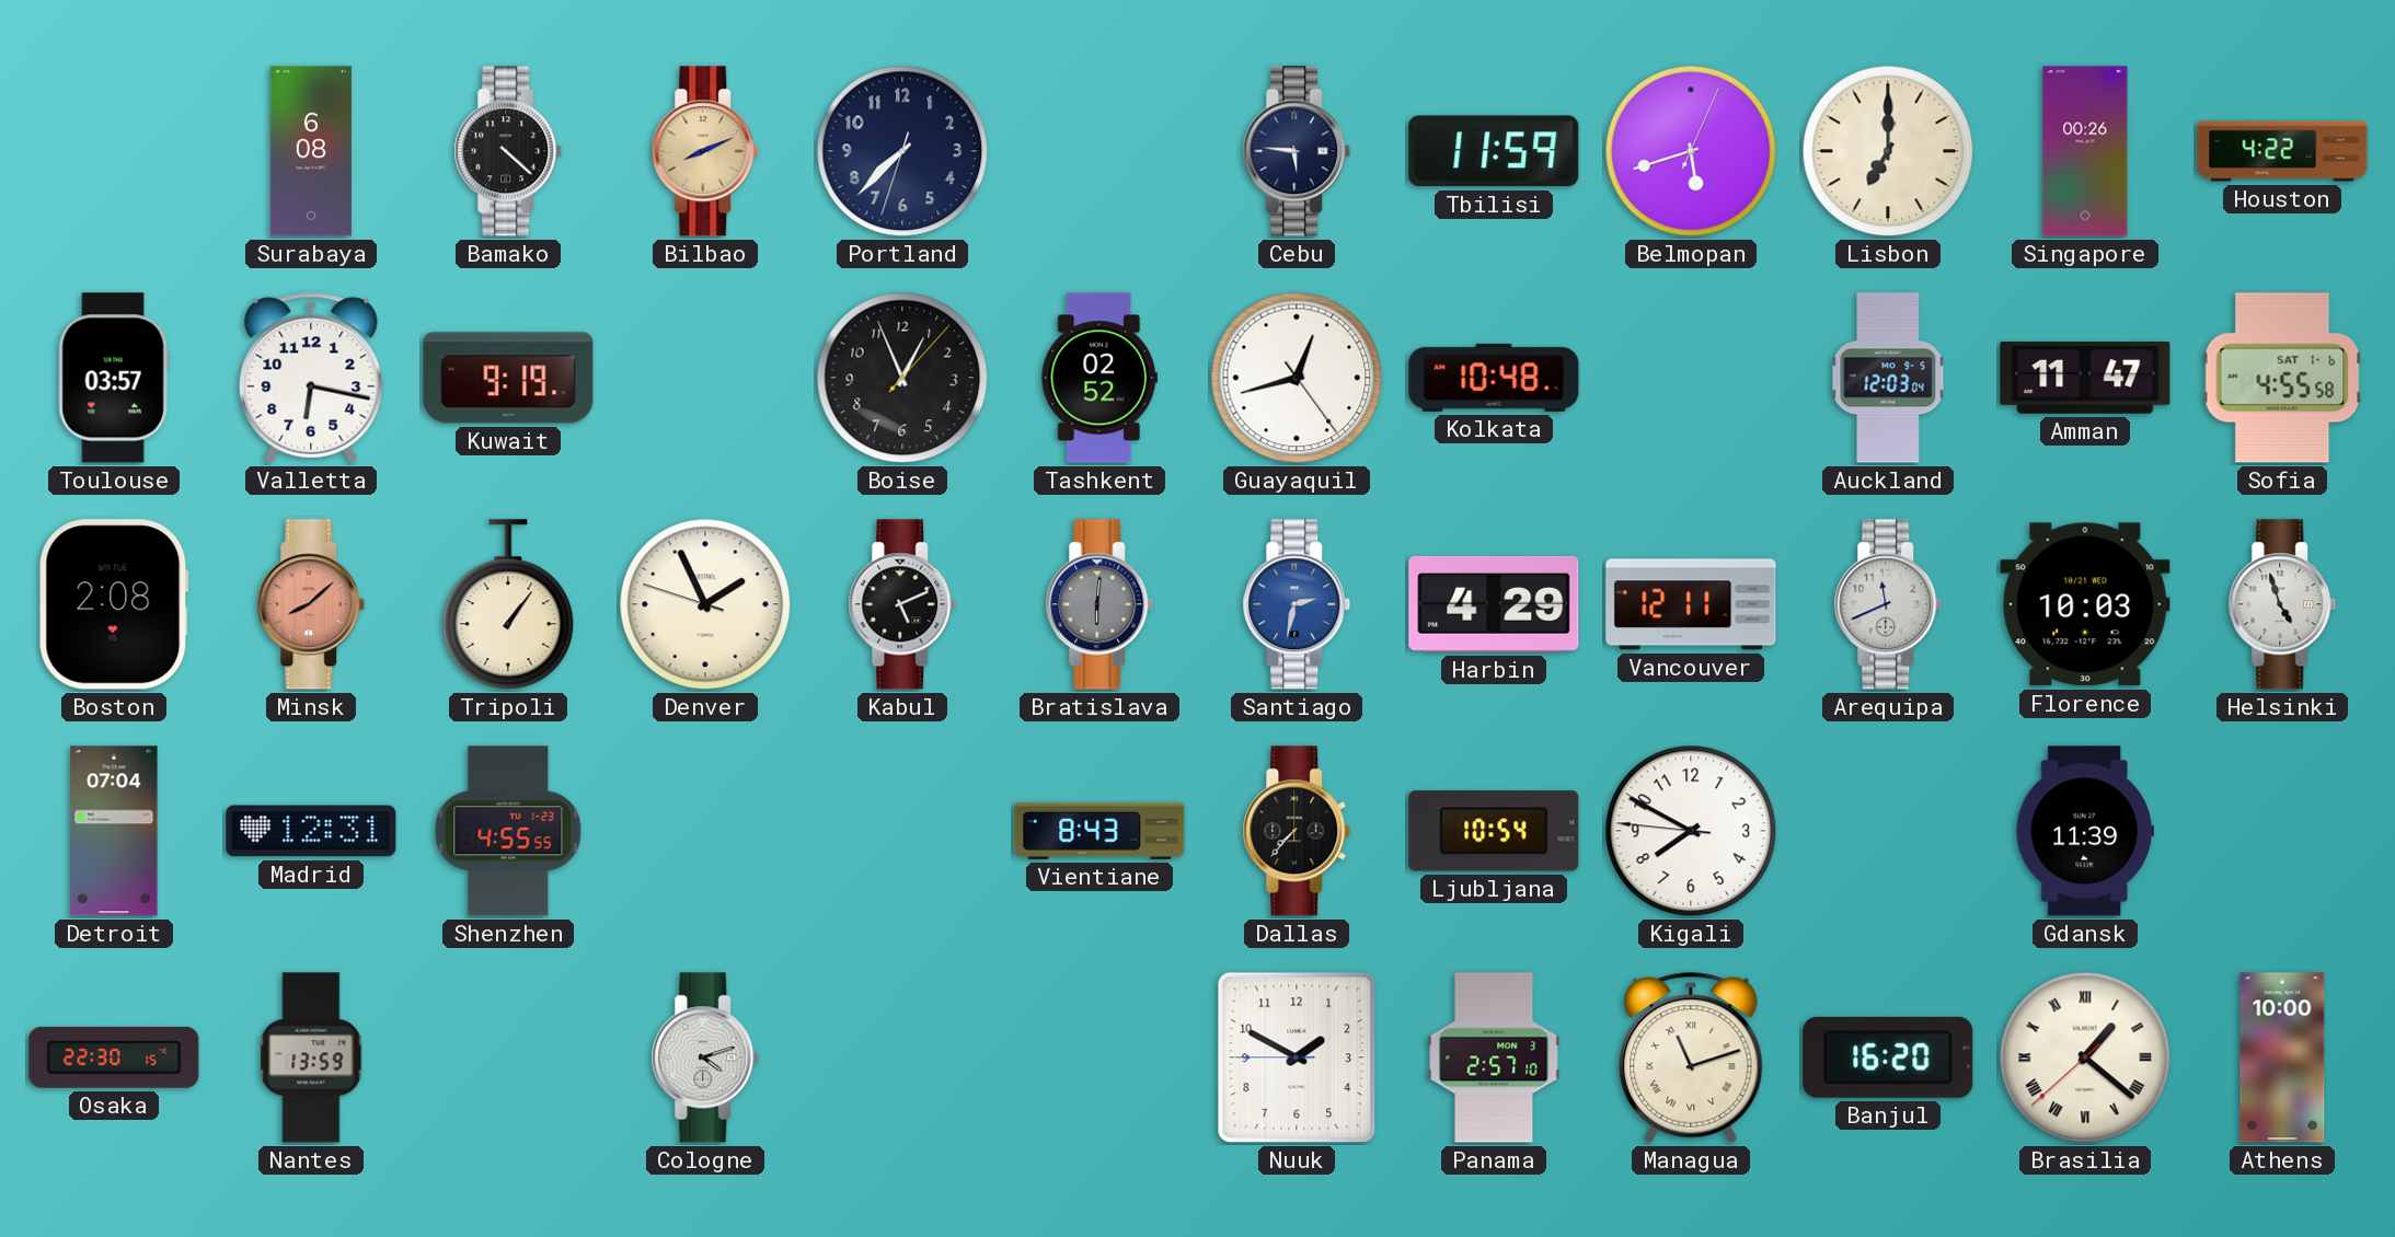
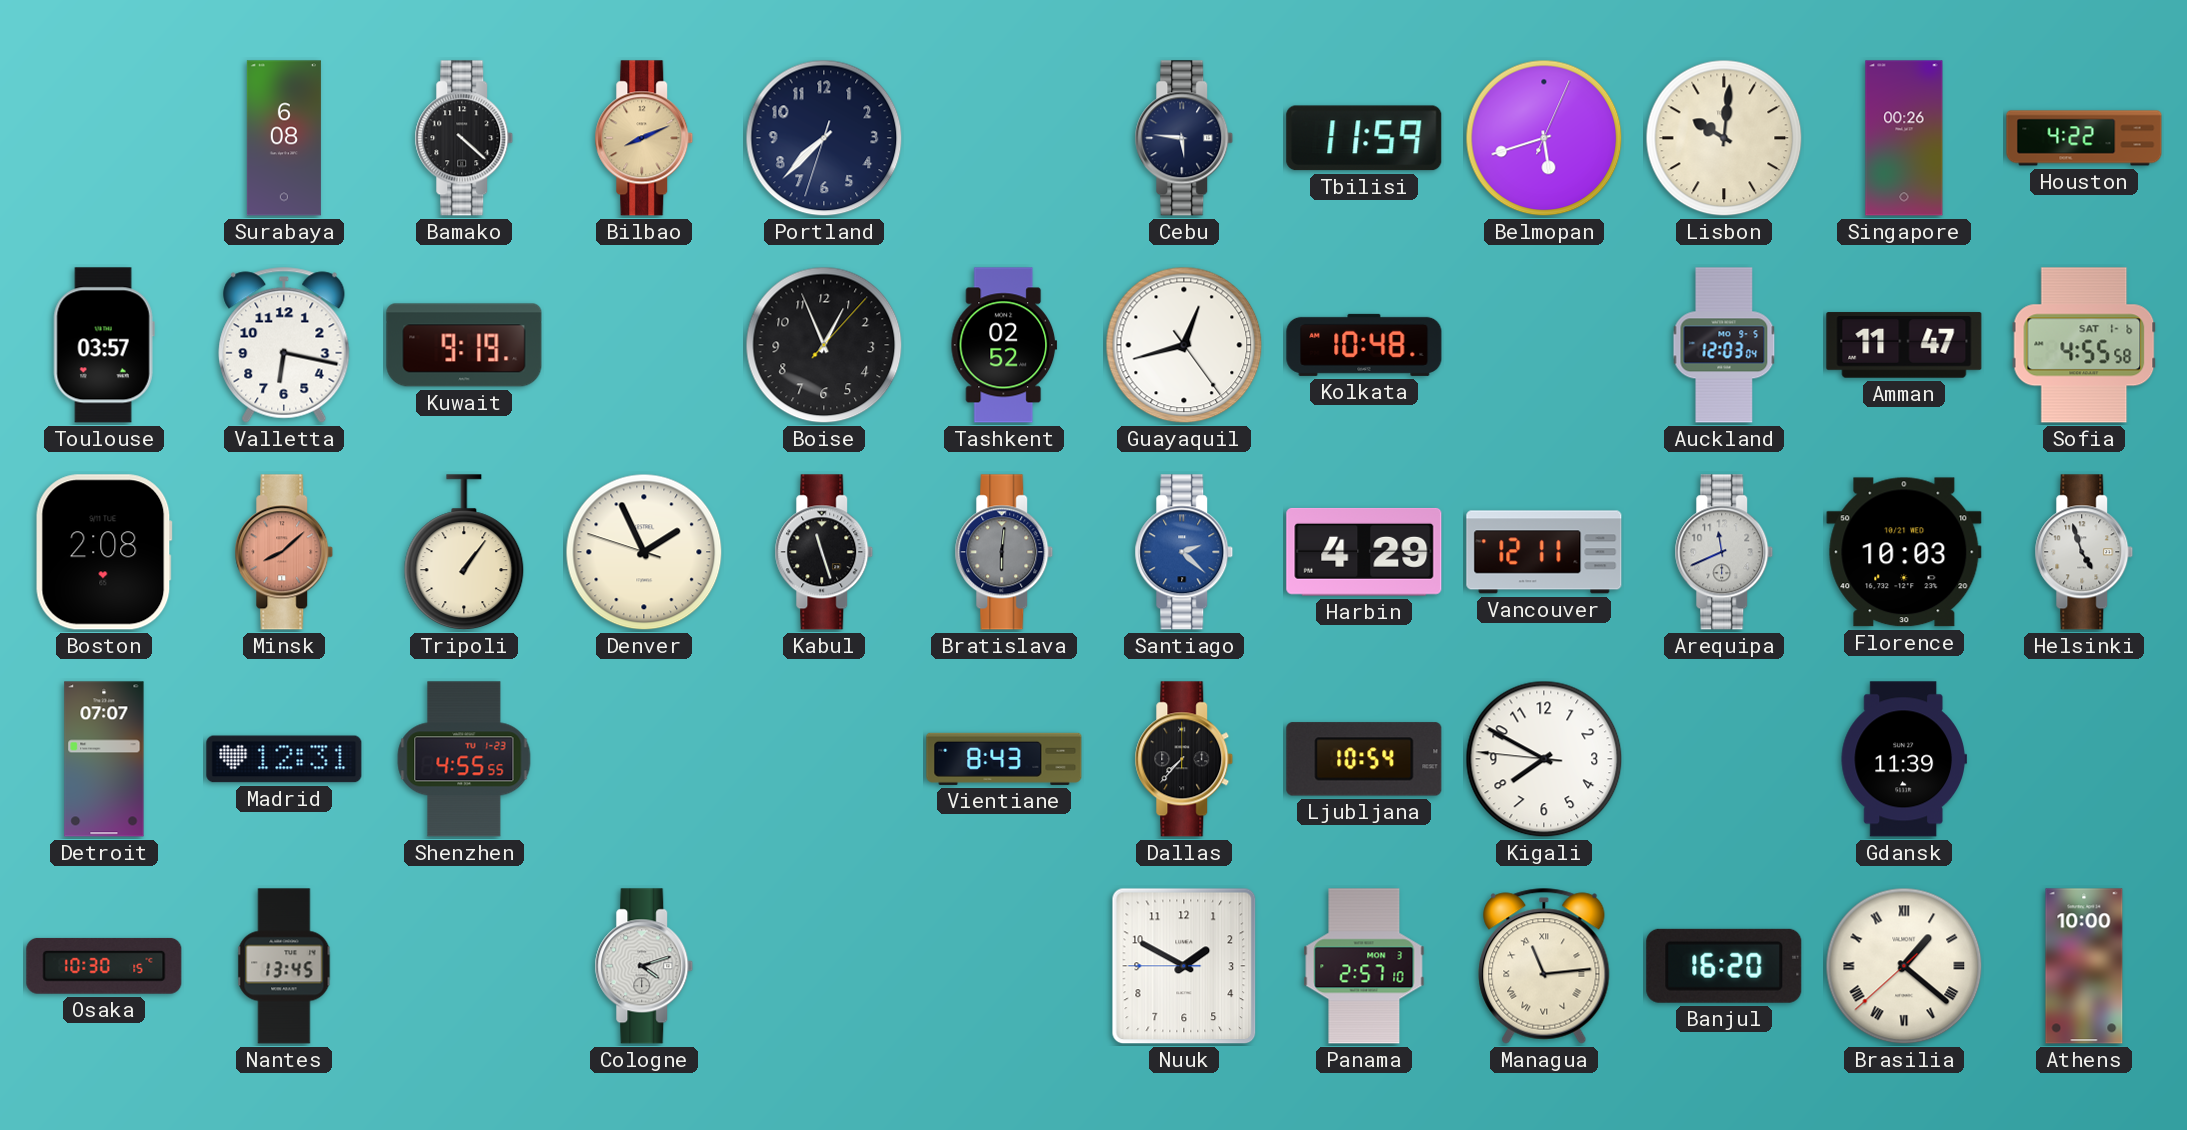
Lisbon: 7:00 -> 10:01 (1724, 138)
Kabul: 5:11 -> 11:27 (824, 552)
Santiago: 2:32 -> 2:22 (1184, 552)
Detroit: 07:04 -> 07:07 (104, 759)
Osaka: 22:30 -> 10:30 (104, 966)
Nantes: 13:59 -> 13:45 (284, 966)
Managua: 11:12 -> 11:14 (1544, 966)
